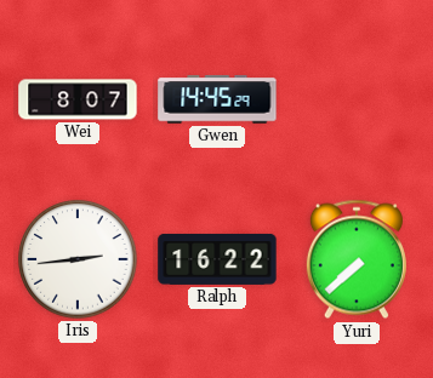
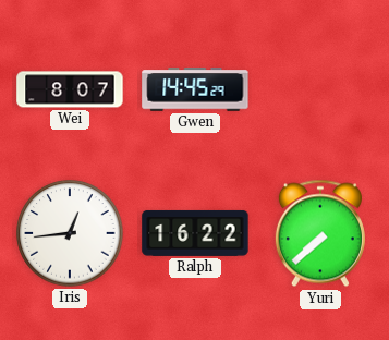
Iris: 2:44 -> 12:44 (70, 233)
